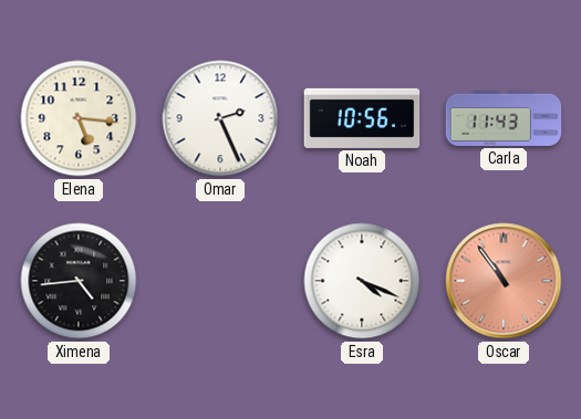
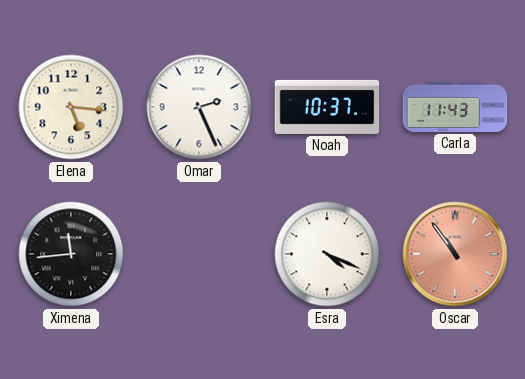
Noah: 10:56 -> 10:37 (327, 107)
Ximena: 4:44 -> 11:44 (71, 254)
